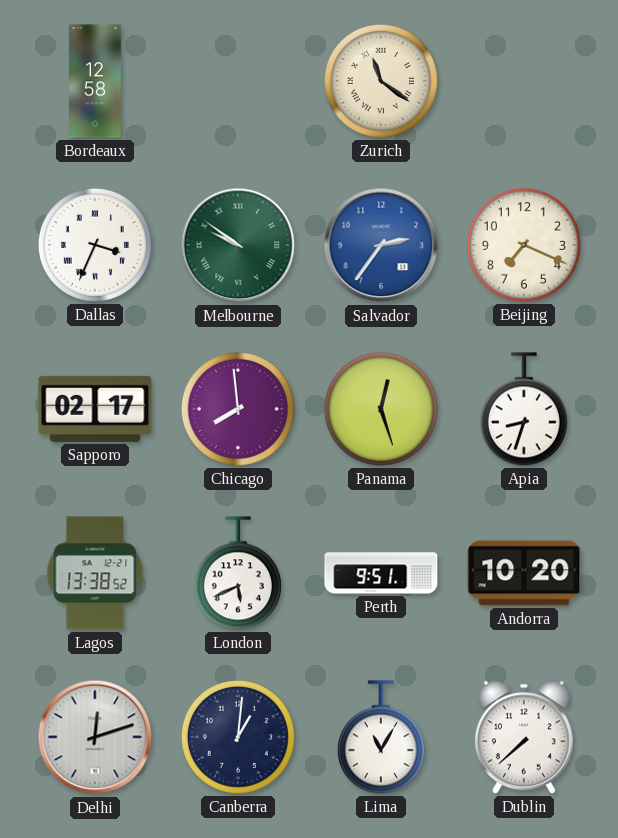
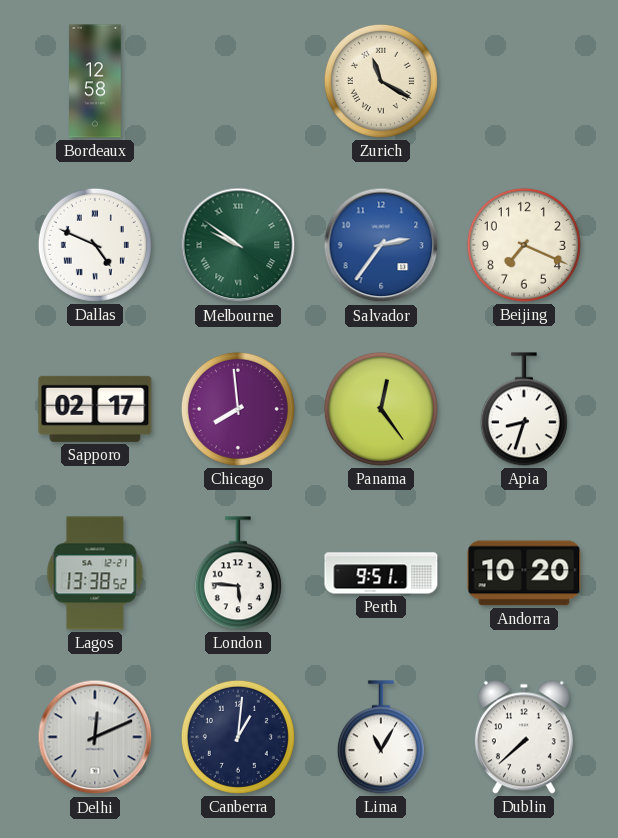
Zurich: 11:21 -> 11:20 (381, 81)
Dallas: 3:34 -> 4:49 (95, 245)
Panama: 12:27 -> 12:24 (381, 409)
London: 5:41 -> 5:46 (238, 573)
Delhi: 12:12 -> 12:11 (95, 737)
